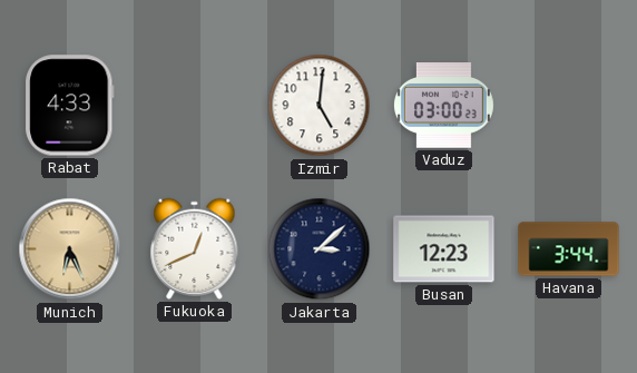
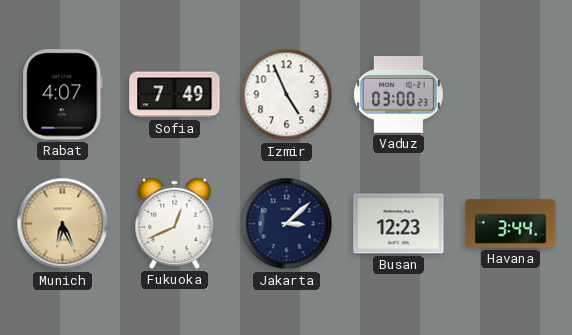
Rabat: 4:33 -> 4:07 (63, 95)
Sofia: none -> 7:49 (175, 95)
Izmir: 5:01 -> 4:56 (287, 95)
